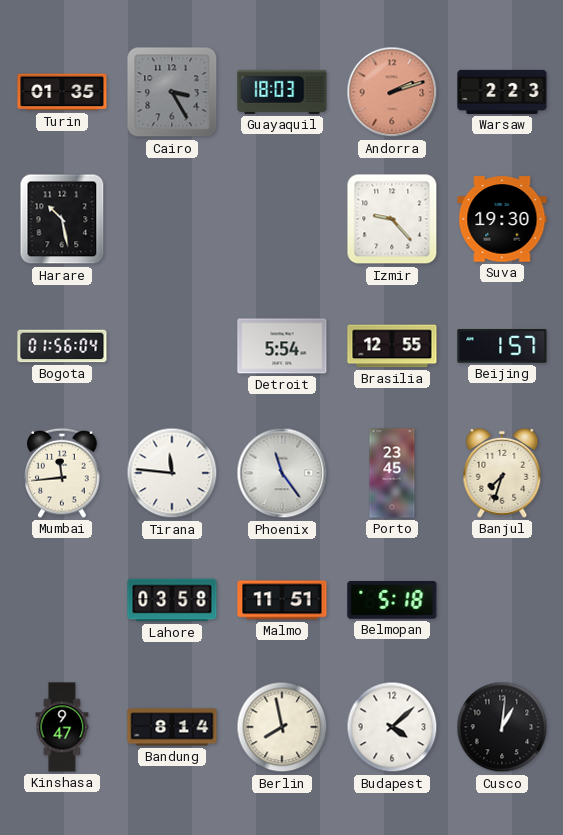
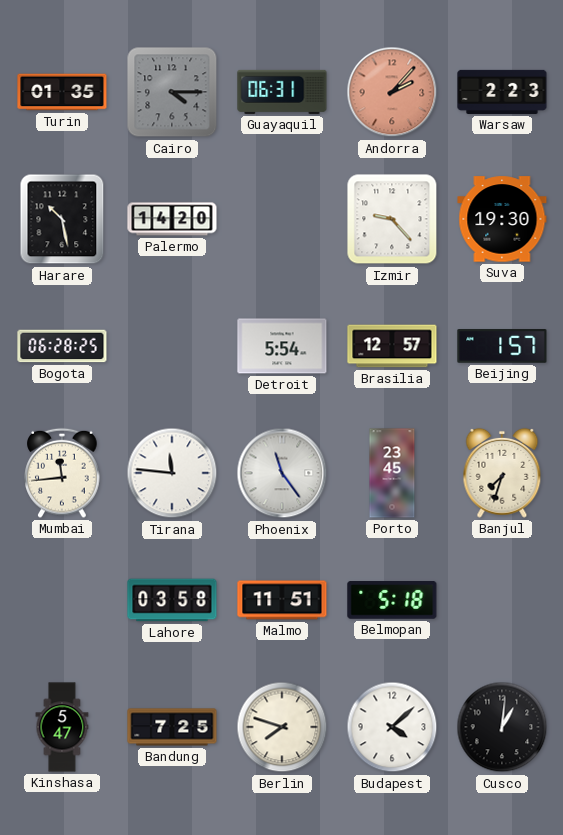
Cairo: 3:25 -> 4:15 (172, 92)
Guayaquil: 18:03 -> 06:31 (282, 92)
Andorra: 2:12 -> 2:07 (392, 92)
Palermo: none -> 14:20 (172, 219)
Bogota: 01:56 -> 06:28 (62, 346)
Brasilia: 12:55 -> 12:57 (392, 346)
Kinshasa: 9:47 -> 5:47 (62, 727)
Bandung: 8:14 -> 7:25 (172, 727)
Berlin: 7:58 -> 7:48 (282, 727)
